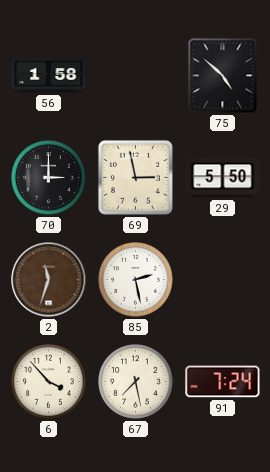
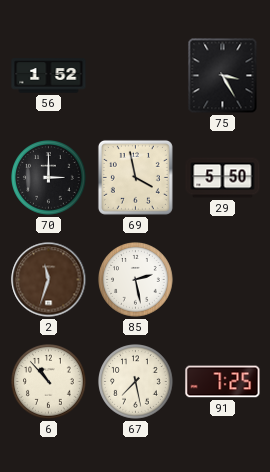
56: 1:58 -> 1:52 (49, 76)
75: 4:52 -> 3:25 (223, 76)
69: 2:58 -> 3:58 (135, 177)
6: 3:53 -> 10:53 (49, 382)
91: 7:24 -> 7:25 (223, 382)
